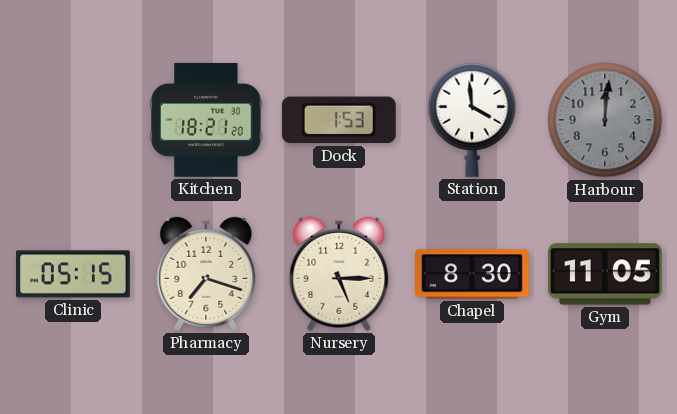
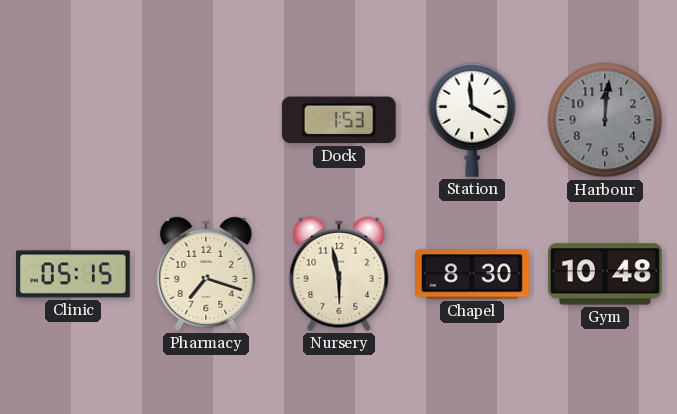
Kitchen: 18:21 -> none (206, 120)
Nursery: 5:15 -> 5:58 (339, 274)
Gym: 11:05 -> 10:48 (606, 274)
